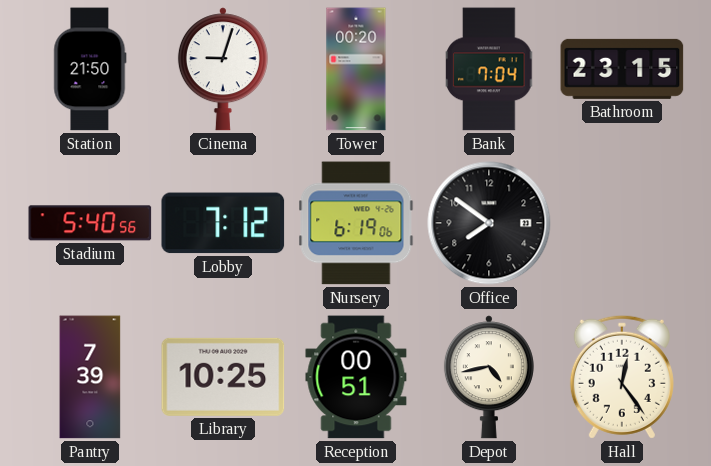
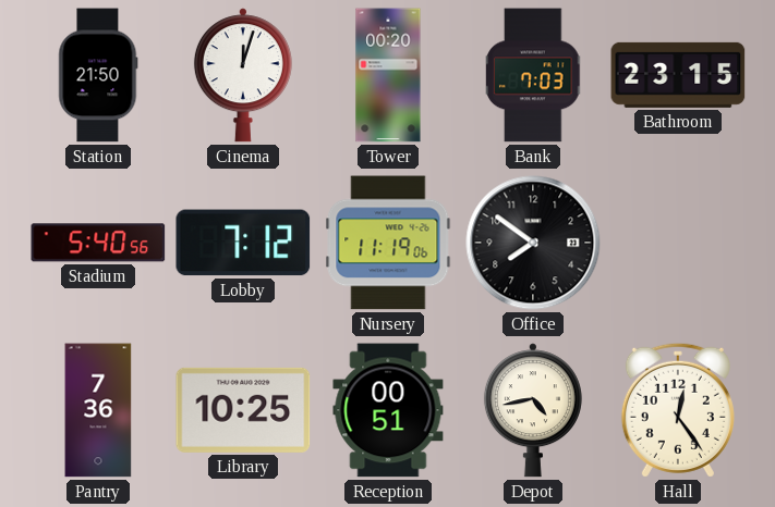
Cinema: 9:03 -> 12:03 (243, 75)
Bank: 7:04 -> 7:03 (534, 75)
Nursery: 6:19 -> 11:19 (388, 243)
Pantry: 7:39 -> 7:36 (98, 410)
